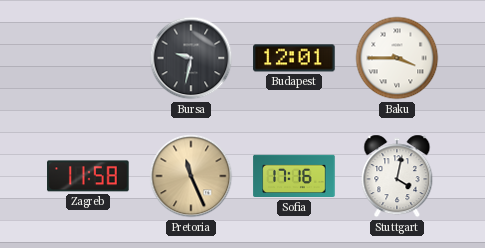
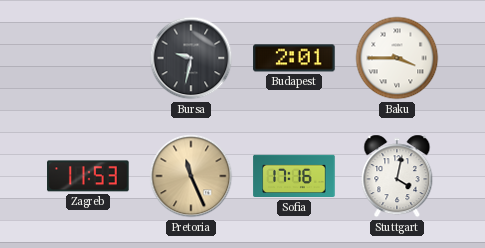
Budapest: 12:01 -> 2:01 (294, 58)
Zagreb: 11:58 -> 11:53 (88, 176)
